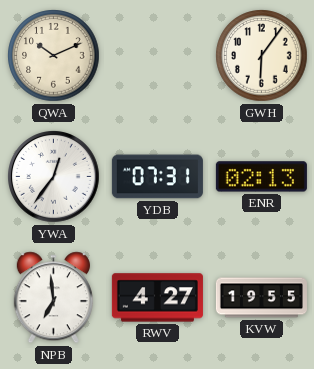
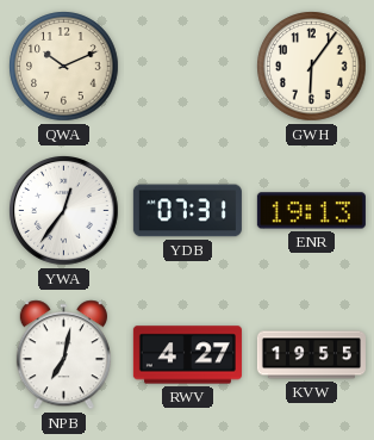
ENR: 02:13 -> 19:13 (311, 211)
NPB: 6:59 -> 7:02 (63, 355)
